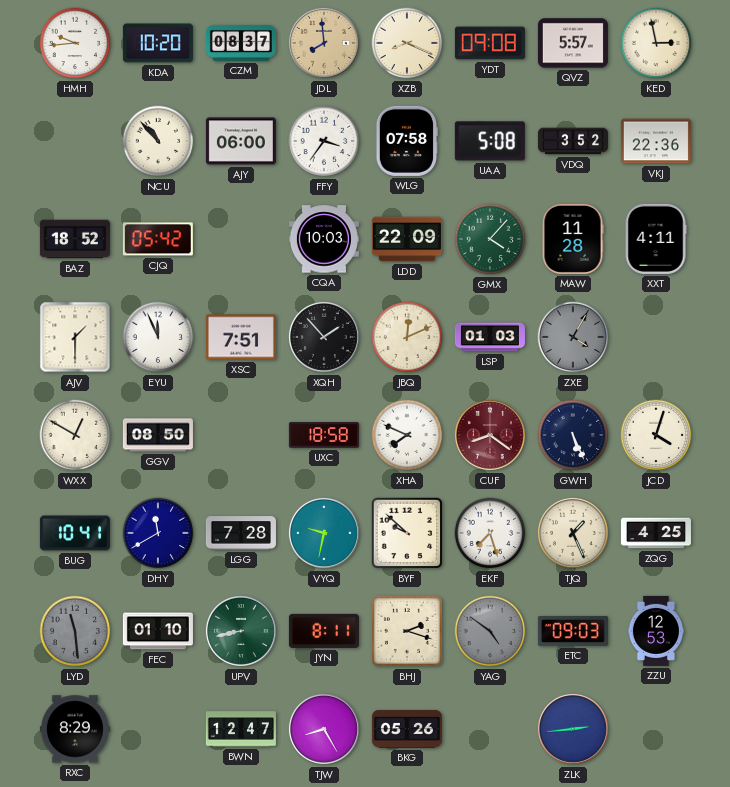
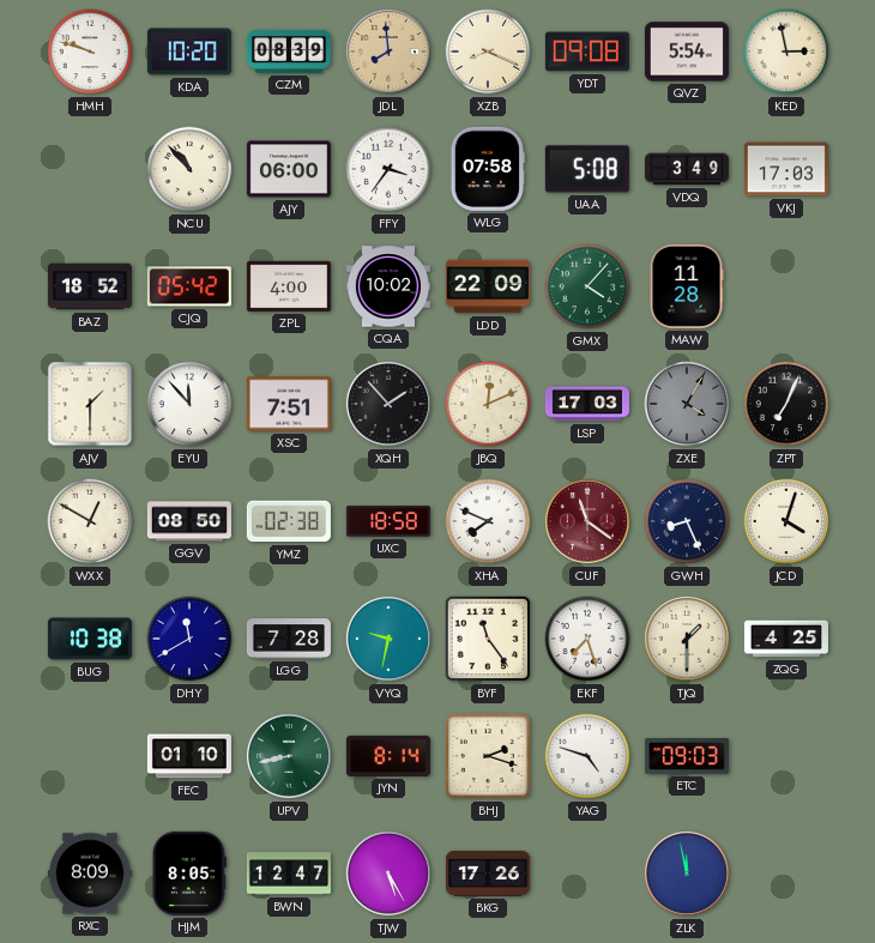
HMH: 9:44 -> 9:48 (90, 52)
CZM: 08:37 -> 08:39 (289, 52)
QVZ: 5:57 -> 5:54 (687, 52)
VDQ: 3:52 -> 3:49 (687, 169)
VKJ: 22:36 -> 17:03 (786, 169)
ZPL: none -> 4:00 (289, 286)
CQA: 10:03 -> 10:02 (388, 286)
XXT: 4:11 -> none (656, 239)
EYU: 11:56 -> 11:53 (189, 404)
LSP: 01:03 -> 17:03 (587, 404)
ZPT: none -> 7:04 (786, 404)
YMZ: none -> 02:38 (289, 521)
CUF: 8:21 -> 11:21 (587, 521)
GWH: 5:26 -> 8:26 (687, 521)
BUG: 10:41 -> 10:38 (90, 639)
BYF: 9:52 -> 11:24 (488, 639)
TJQ: 1:26 -> 1:30 (687, 639)
LYD: 11:29 -> none (75, 631)
JYN: 8:11 -> 8:14 (388, 756)
YAG: 4:51 -> 4:48 (587, 756)
YAG dial: grey -> white (587, 756)
ZZU: 12:53 -> none (656, 631)
RXC: 8:29 -> 8:09 (90, 874)
HJM: none -> 8:05 (189, 874)
TJW: 8:25 -> 5:25 (388, 874)
BKG: 05:26 -> 17:26 (488, 874)
ZLK: 2:44 -> 11:58 (687, 874)
